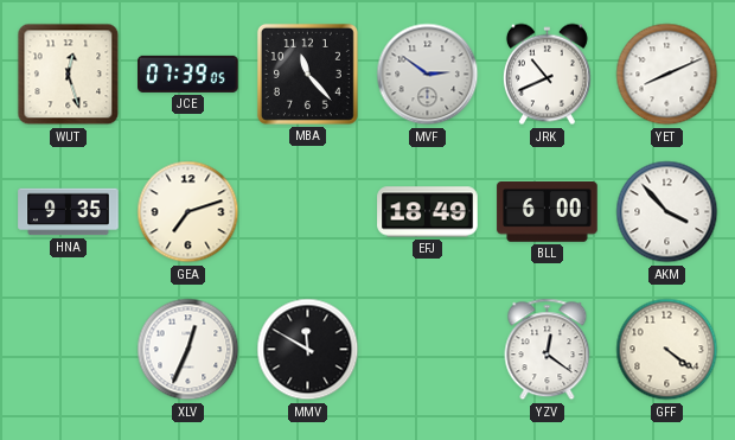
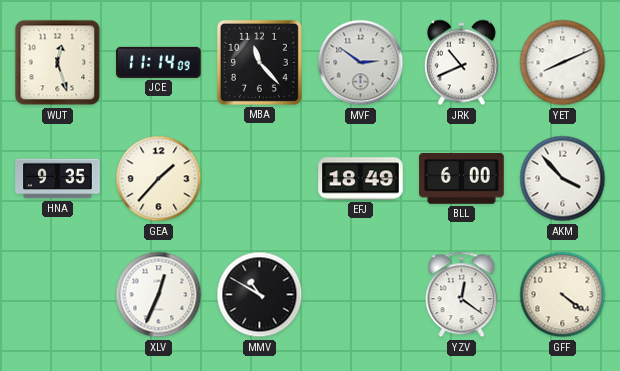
JCE: 07:39 -> 11:14 (159, 62)
GEA: 7:12 -> 1:37 (159, 179)
MMV: 11:50 -> 10:50 (260, 295)
